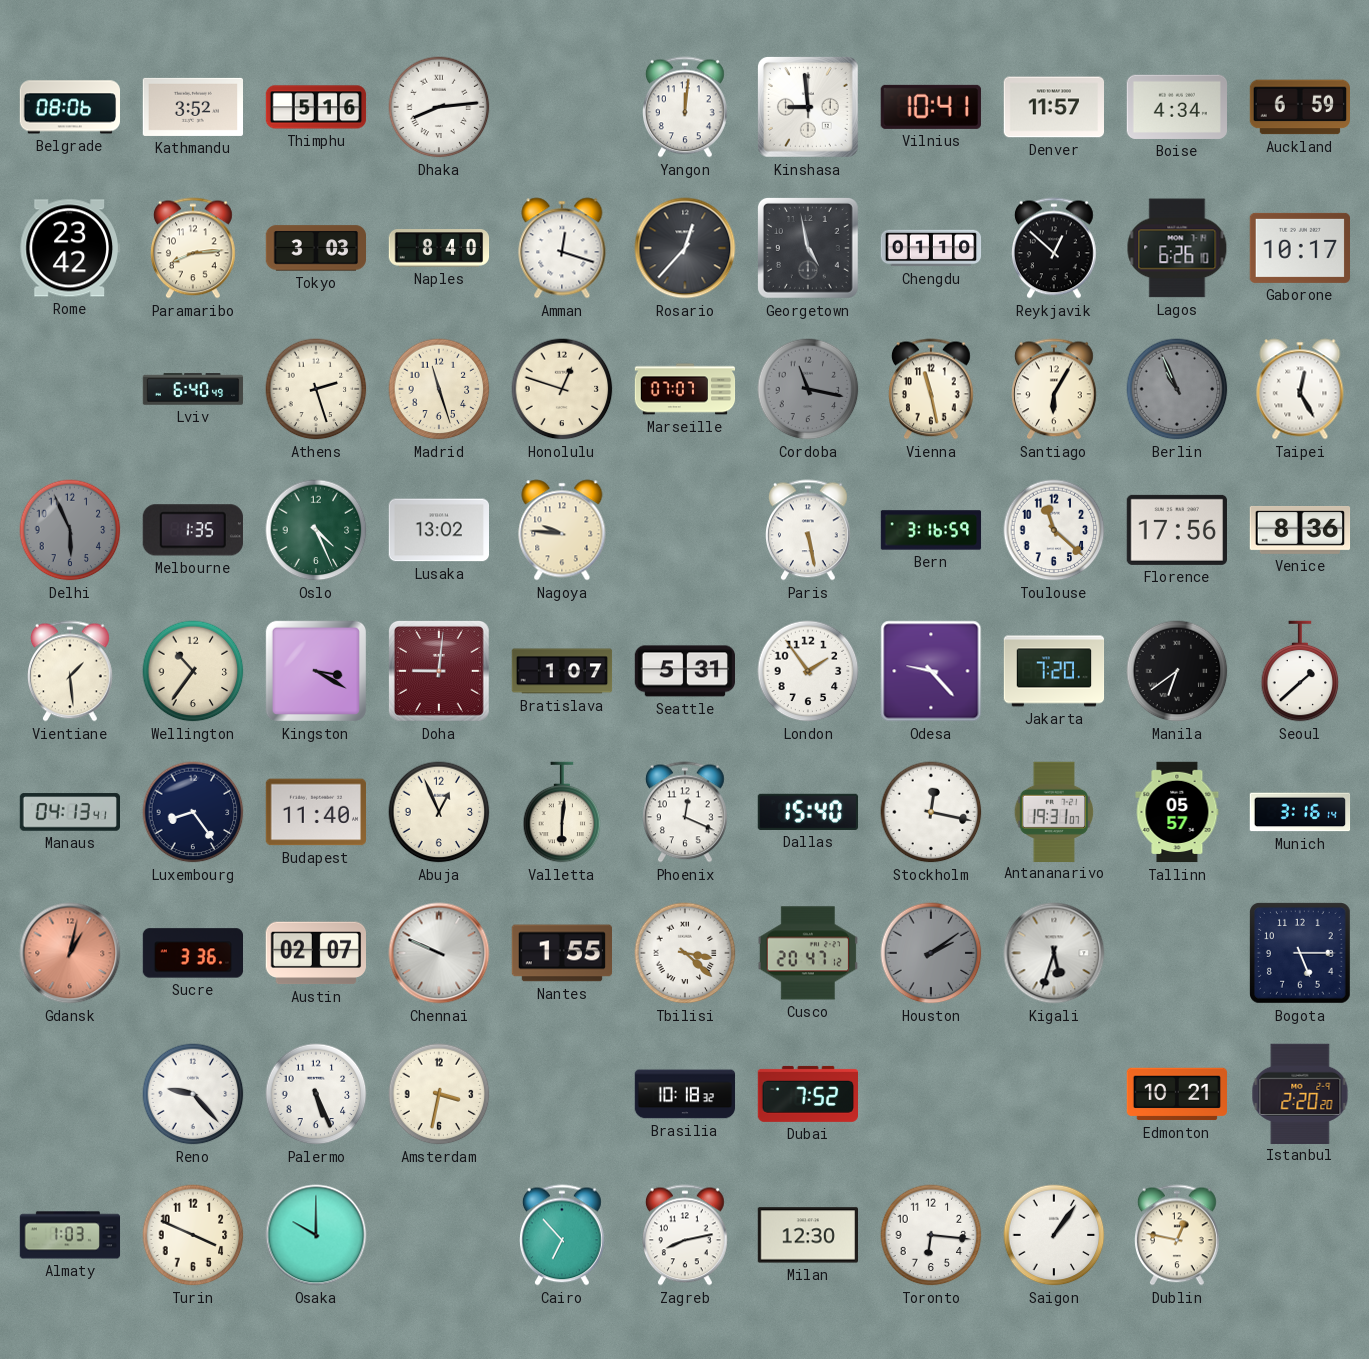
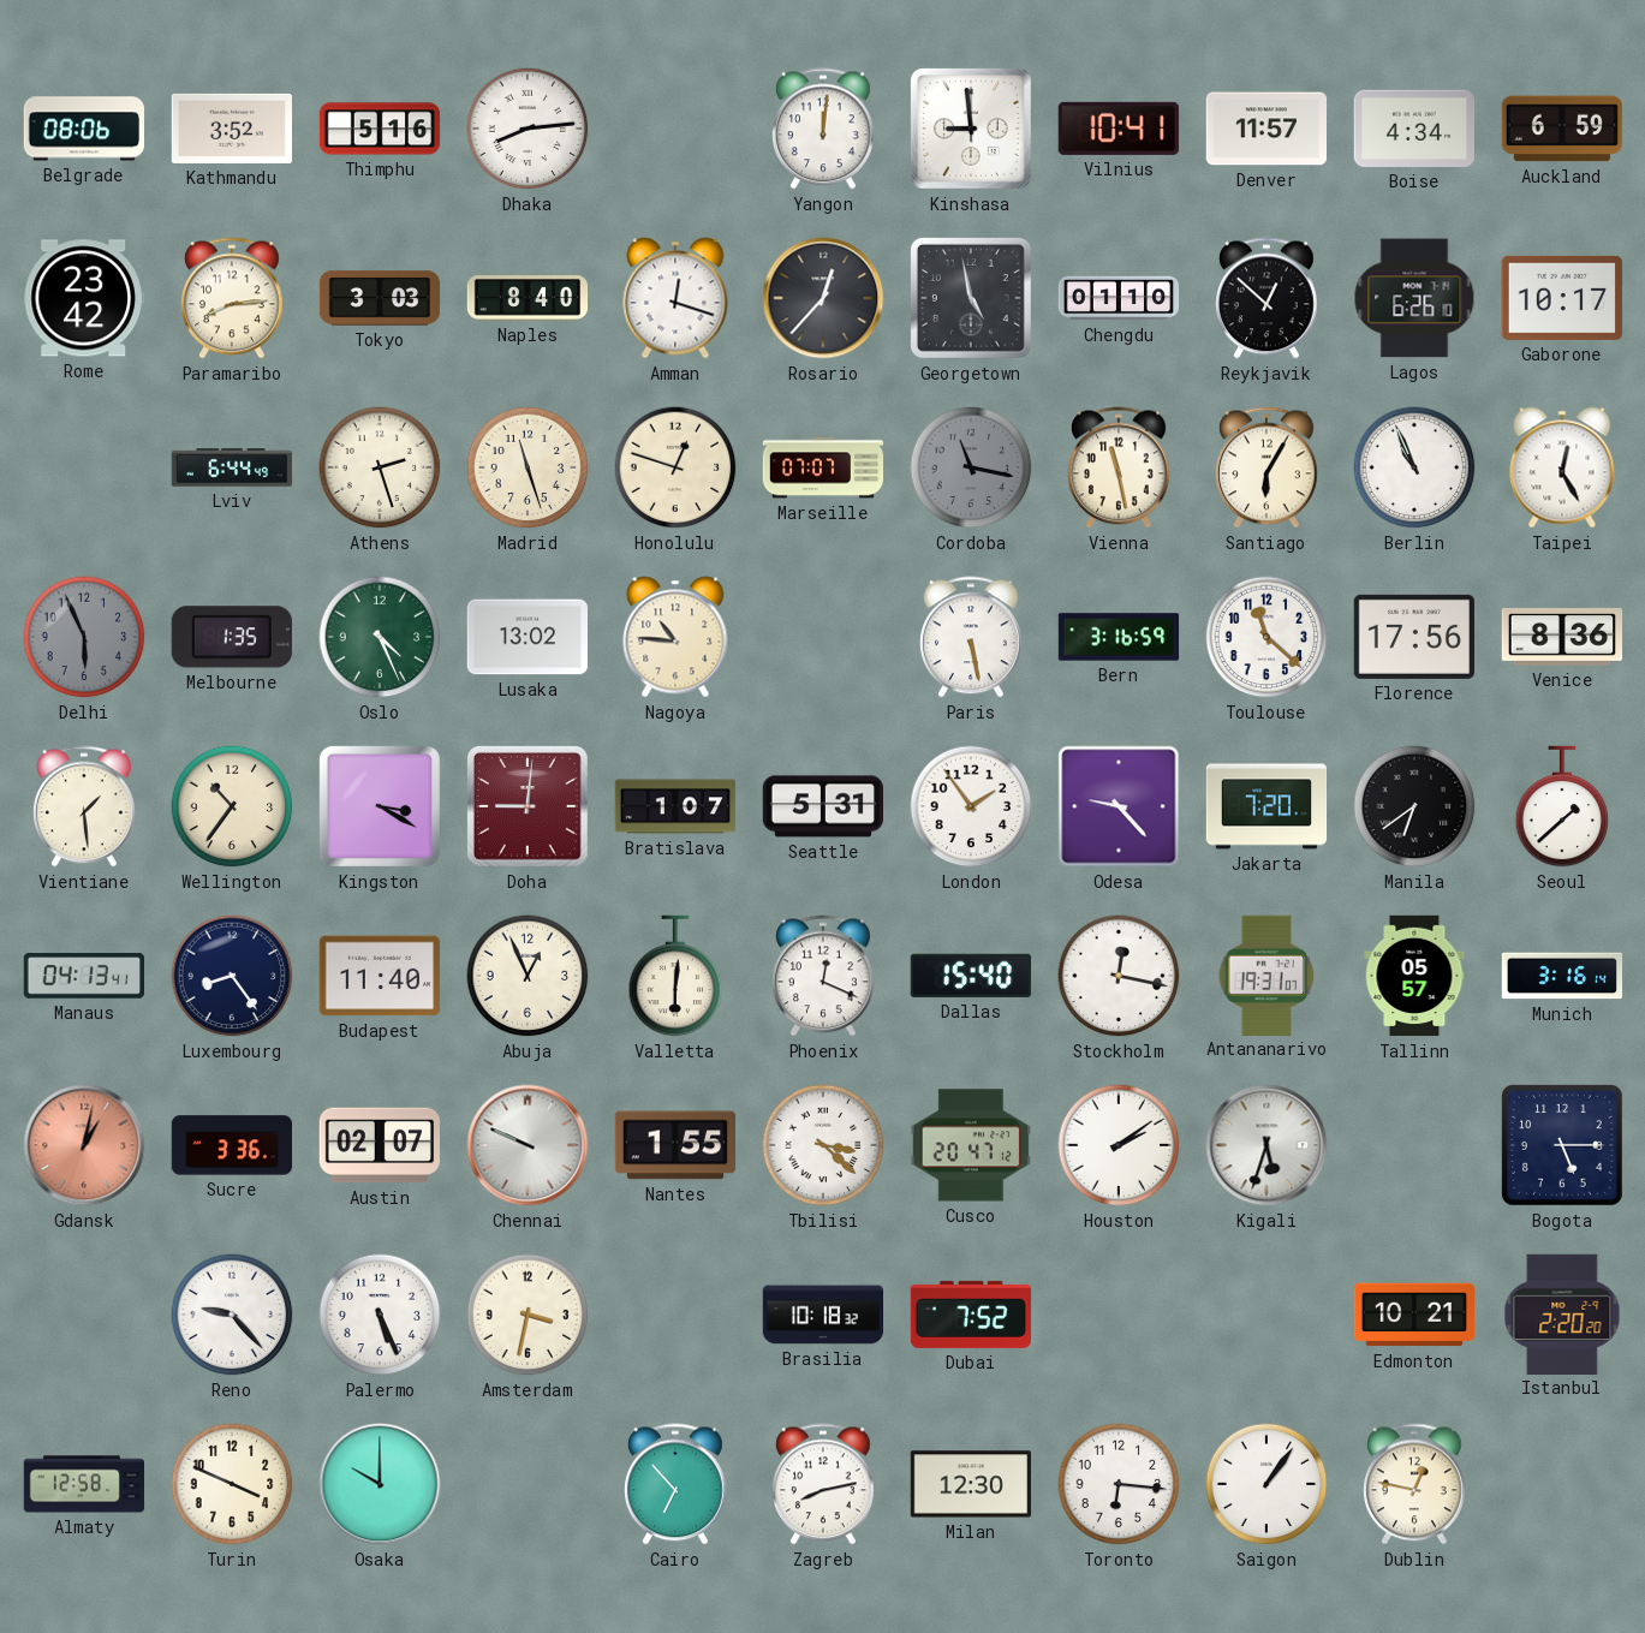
Lviv: 6:40 -> 6:44 (232, 467)
Berlin dial: grey -> white (1414, 467)
Nagoya: 9:46 -> 10:46 (675, 637)
Houston dial: grey -> white (1119, 1145)
Almaty: 1:03 -> 12:58 (84, 1484)
